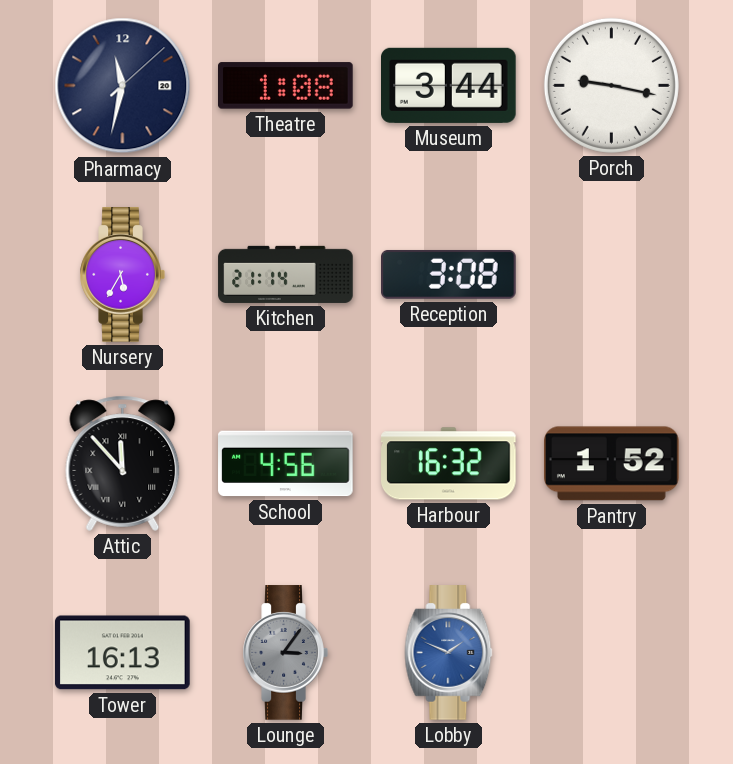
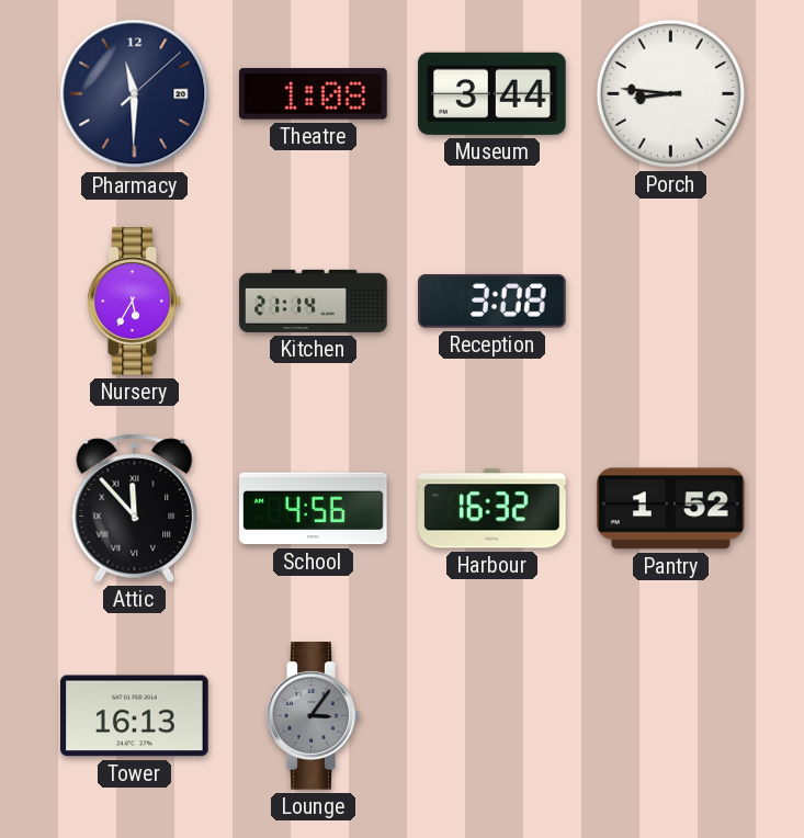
Pharmacy: 11:32 -> 11:30 (135, 94)
Porch: 9:17 -> 8:46 (670, 93)
Lobby: 1:49 -> none (449, 653)
